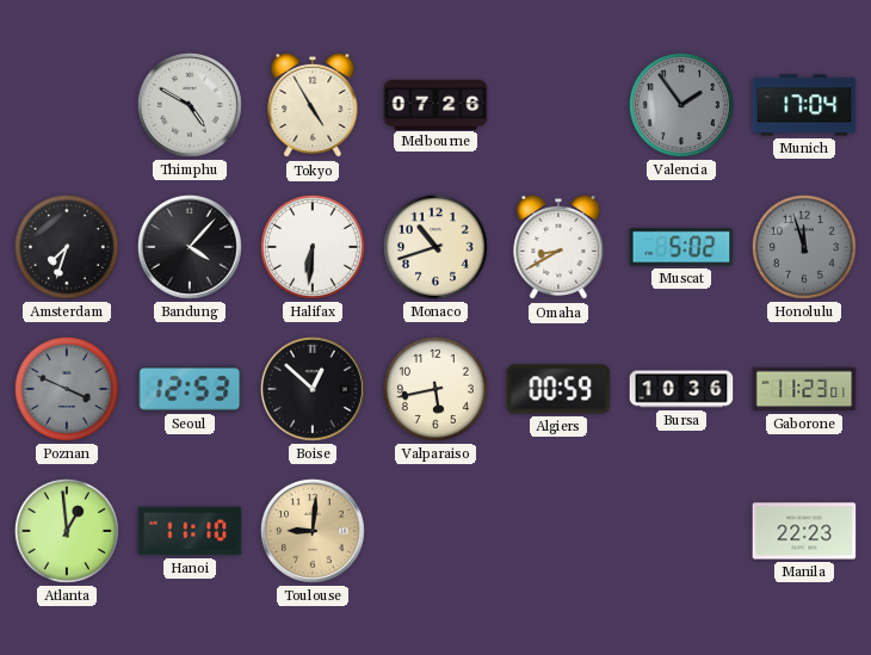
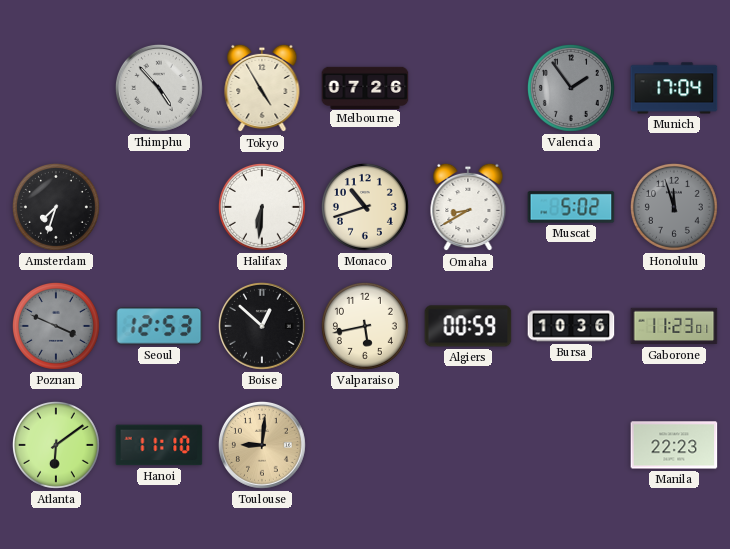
Thimphu: 4:50 -> 4:53 (159, 88)
Bandung: 4:07 -> none (190, 247)
Atlanta: 12:59 -> 6:09 (56, 445)
